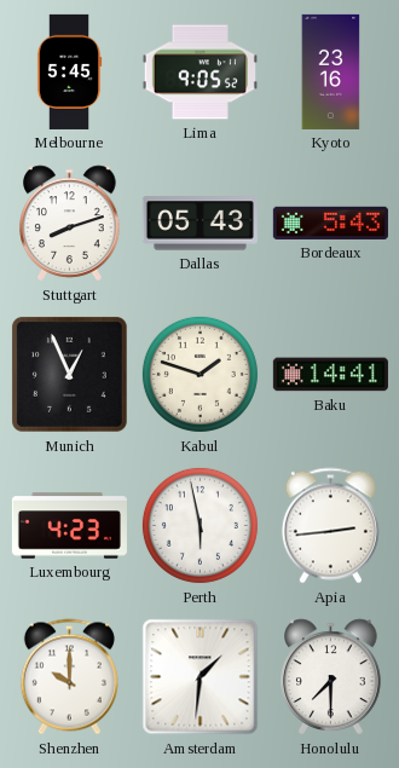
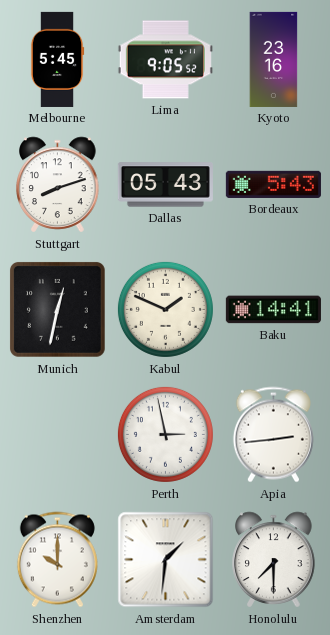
Munich: 12:56 -> 12:32 (57, 309)
Kabul: 1:48 -> 1:49 (165, 309)
Luxembourg: 4:23 -> none (69, 526)
Perth: 5:58 -> 2:58 (165, 434)
